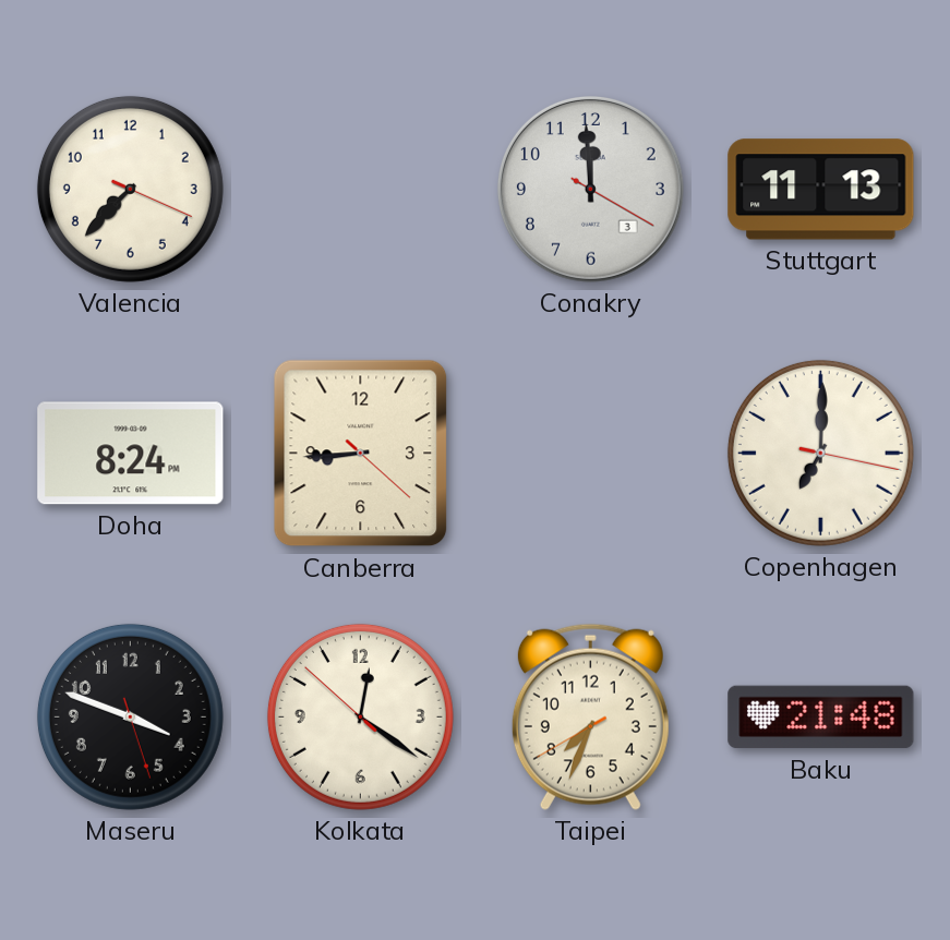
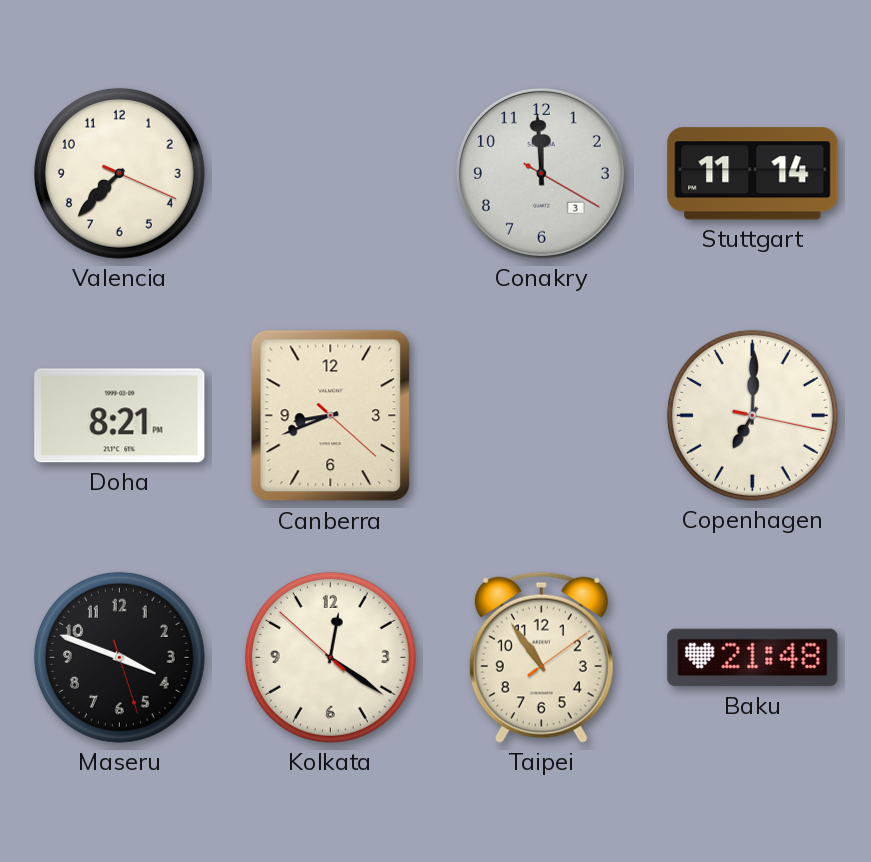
Stuttgart: 11:13 -> 11:14 (753, 174)
Doha: 8:24 -> 8:21 (120, 416)
Canberra: 8:44 -> 8:41 (331, 416)
Taipei: 7:33 -> 10:54 (541, 657)
